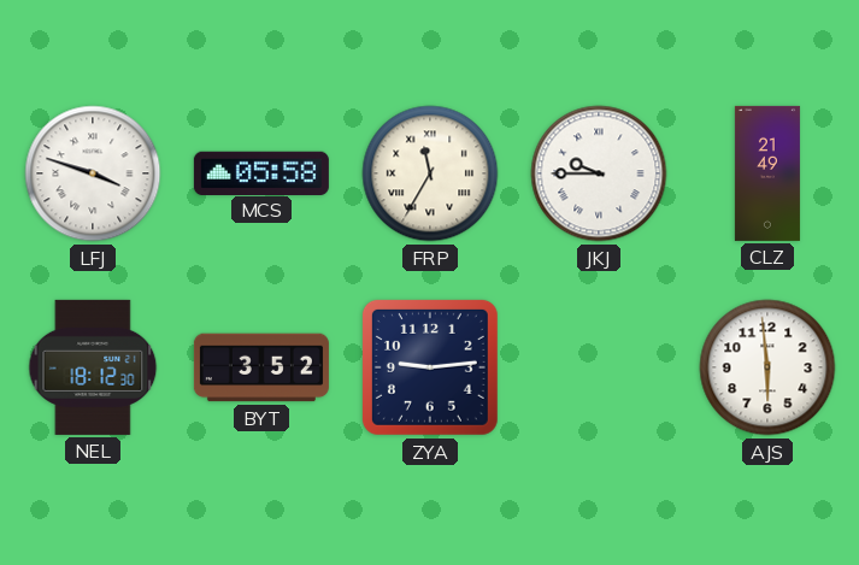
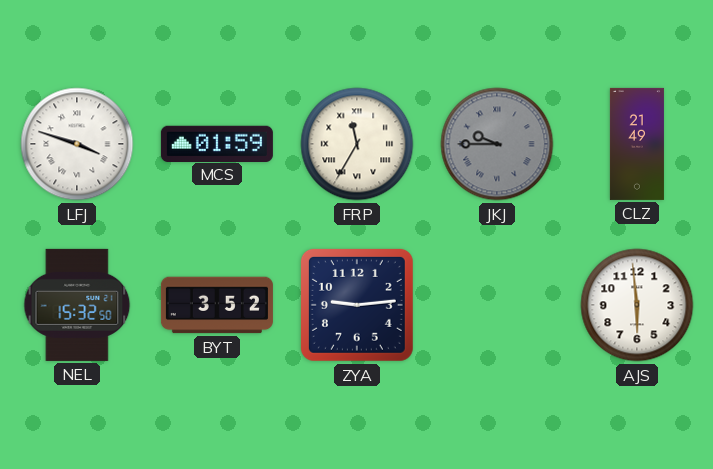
MCS: 05:58 -> 01:59 (217, 143)
JKJ dial: white -> grey (497, 144)
NEL: 18:12 -> 15:32 (77, 305)
